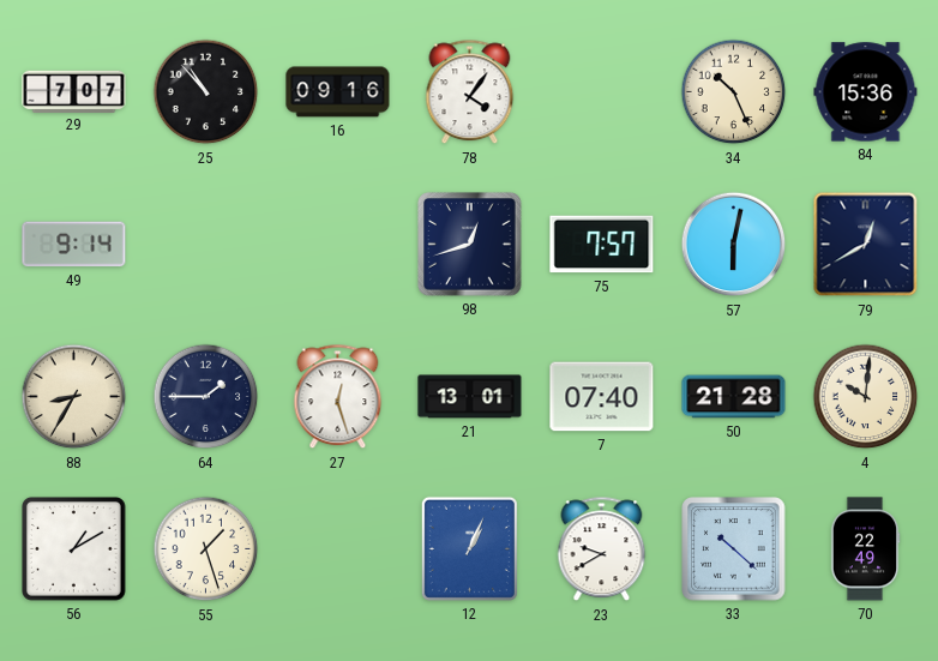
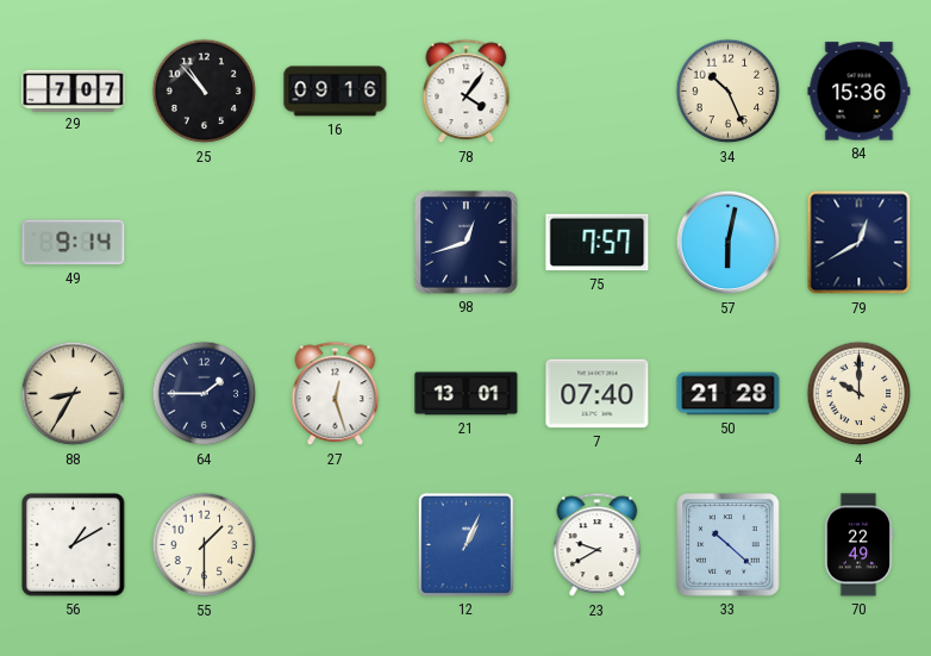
4: 10:01 -> 10:00 (860, 394)
55: 1:27 -> 1:30 (205, 545)
